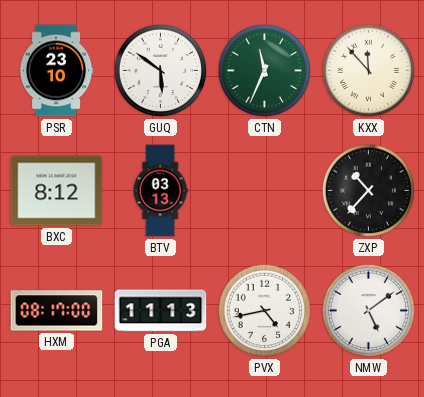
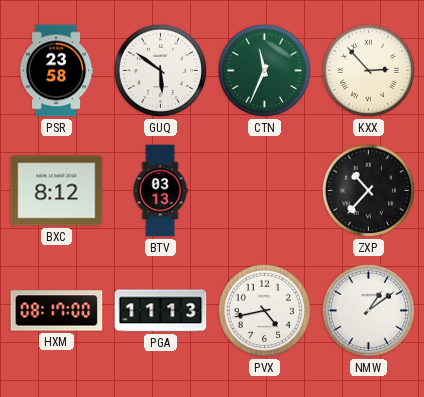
PSR: 23:10 -> 23:58 (56, 71)
KXX: 11:53 -> 2:53 (369, 71)
NMW: 5:09 -> 1:09 (369, 311)
